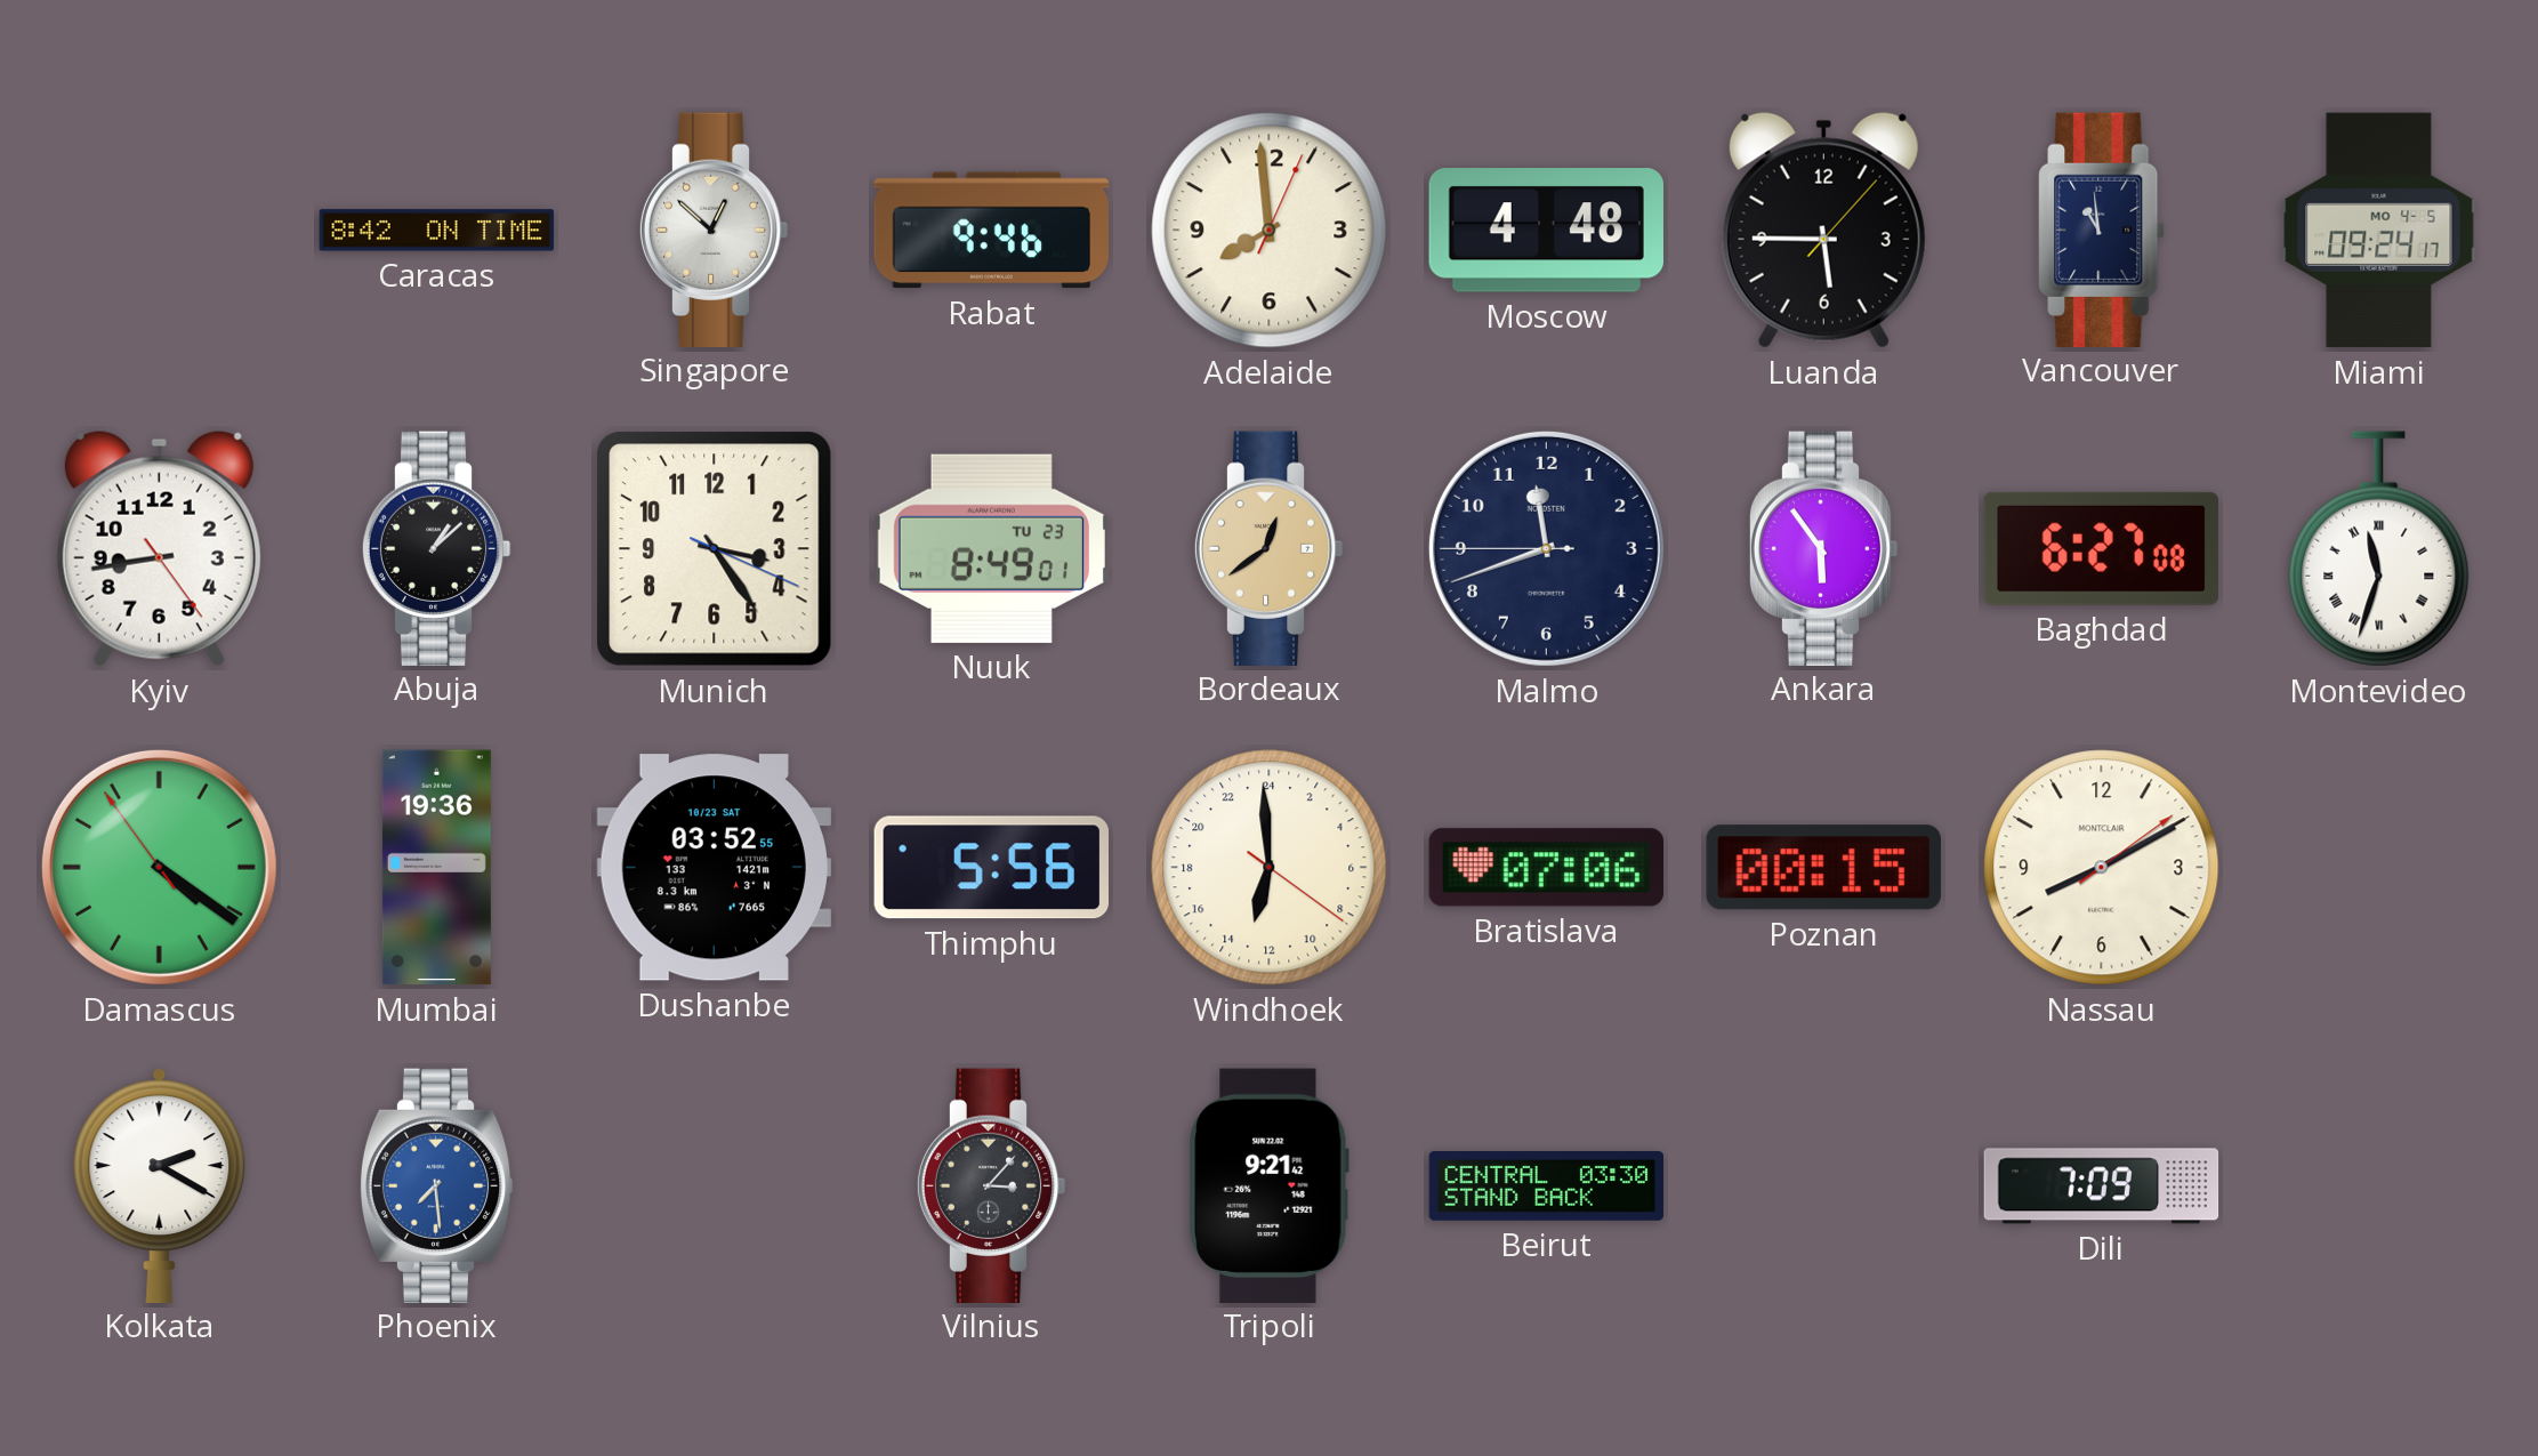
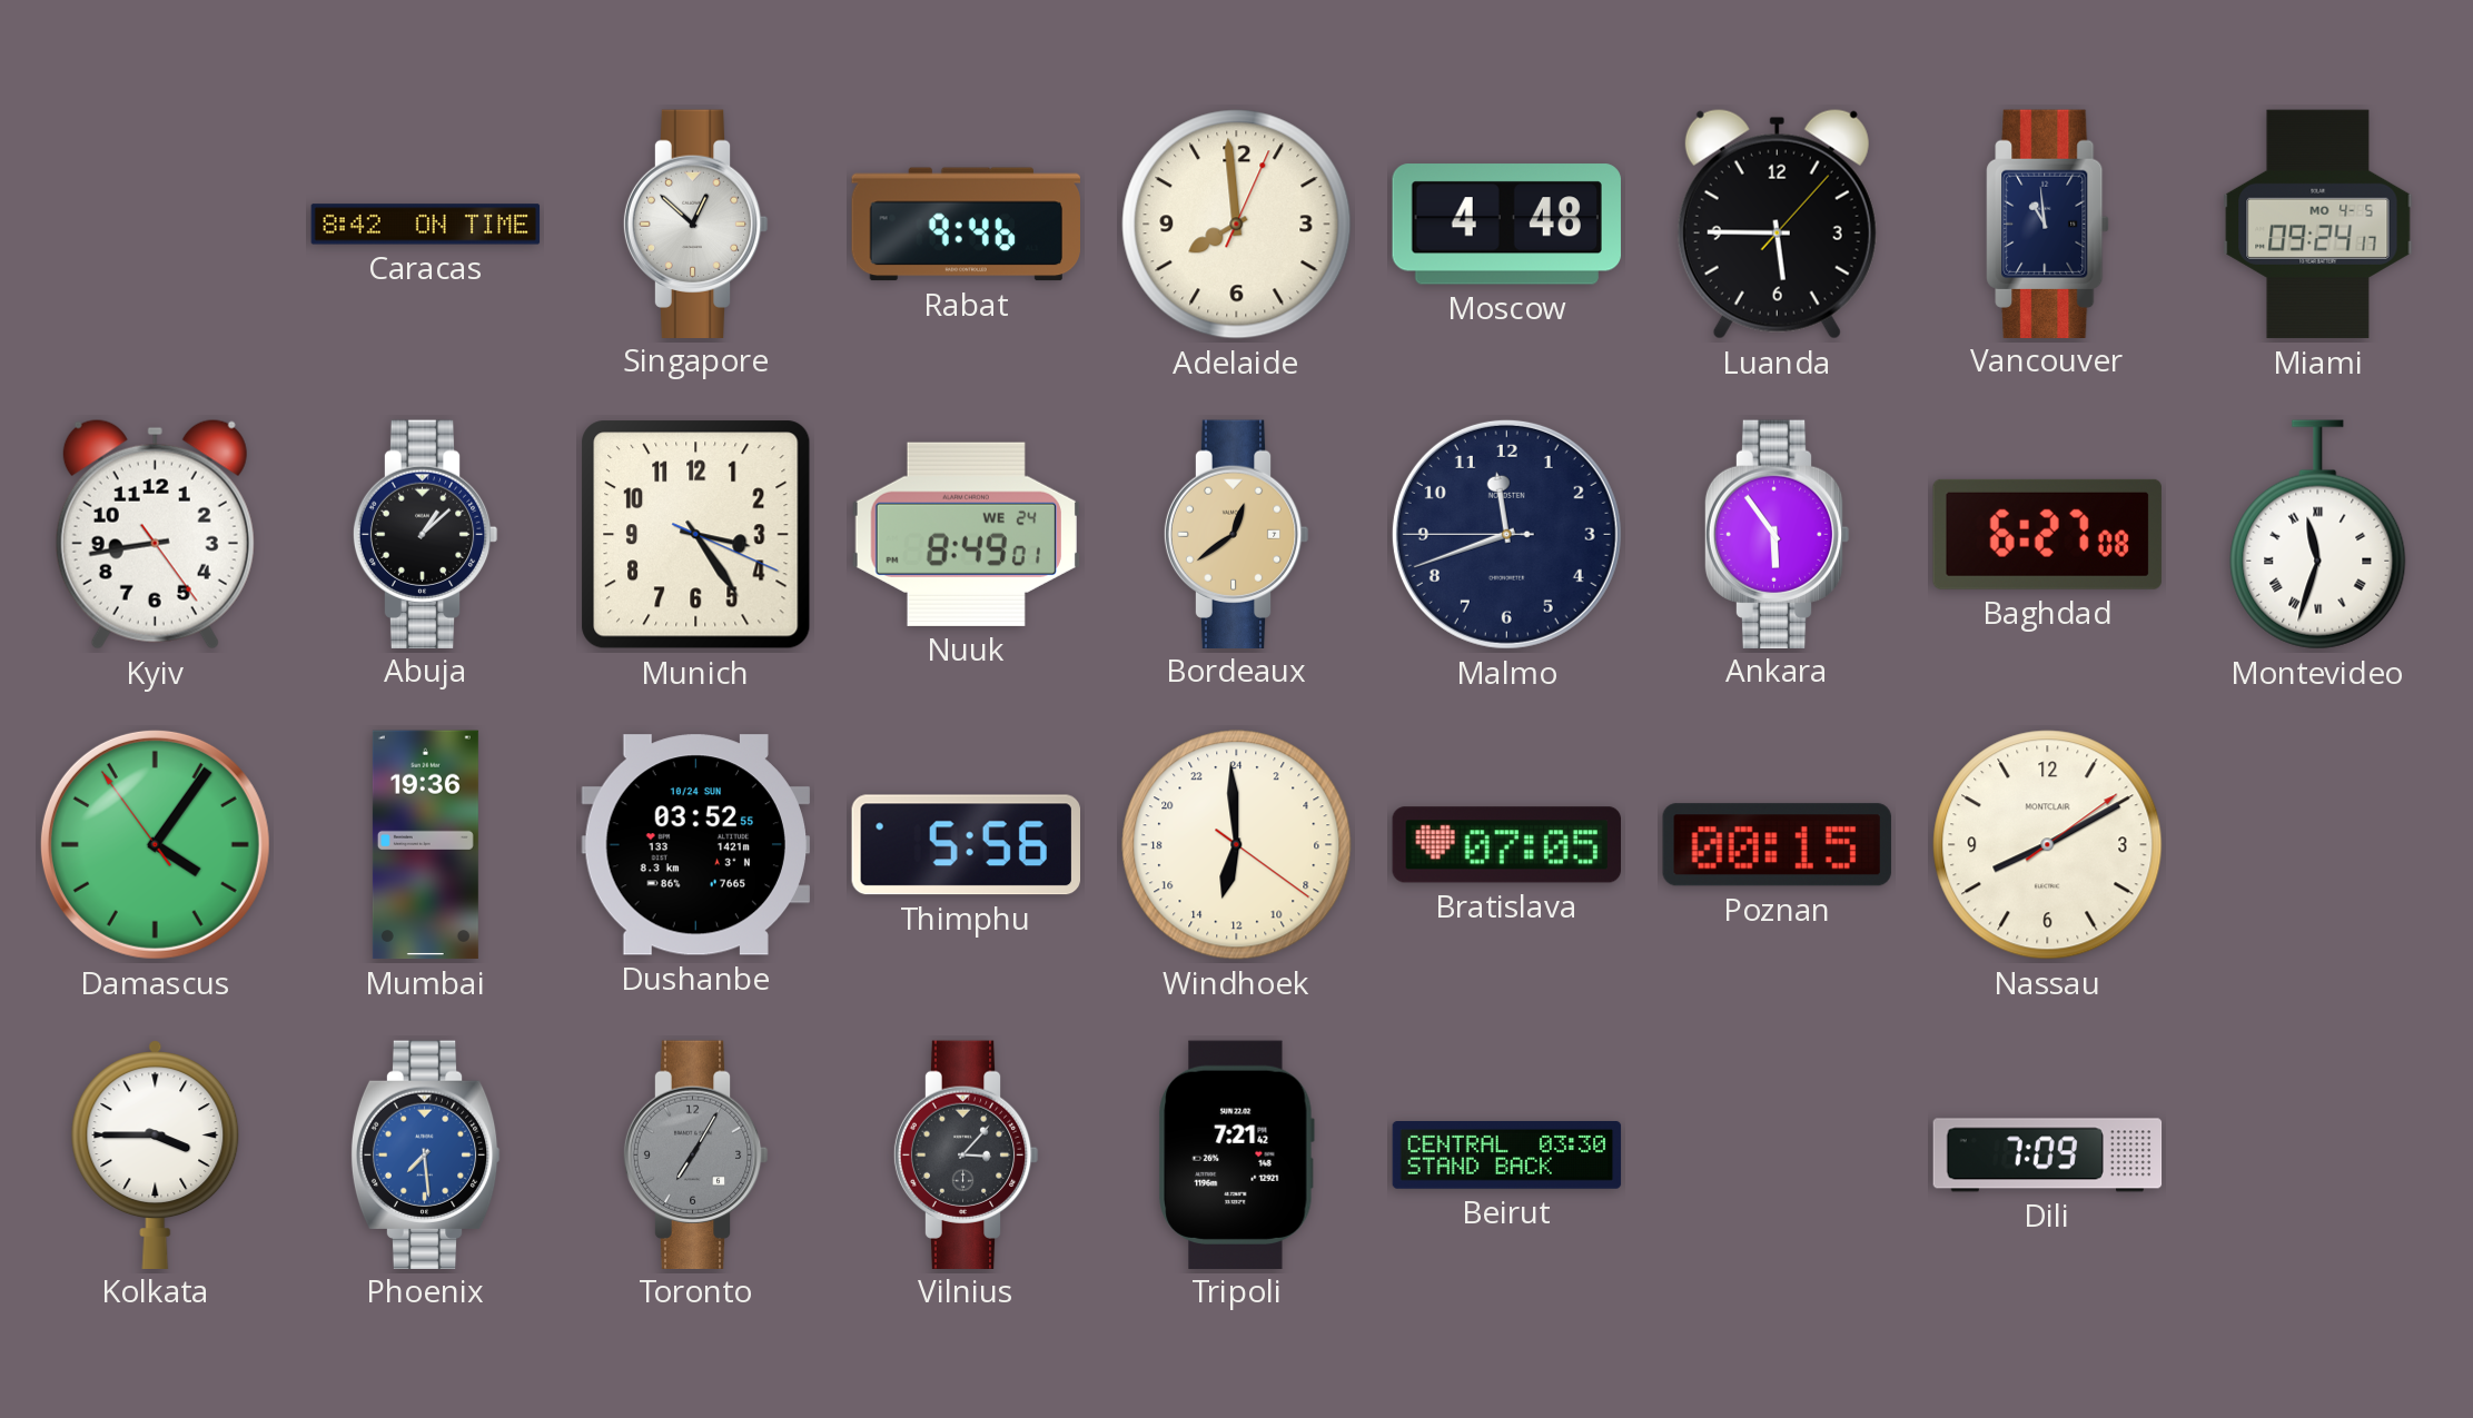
Nuuk date: TU 23 -> WE 24 (966, 534)
Damascus: 4:20 -> 4:05 (155, 844)
Dushanbe date: 10/23 SAT -> 10/24 SUN (695, 845)
Bratislava: 07:06 -> 07:05 (1506, 845)
Kolkata: 2:20 -> 3:45 (156, 1154)
Toronto: none -> 7:05 (695, 1154)
Tripoli: 9:21 -> 7:21 (1236, 1154)
